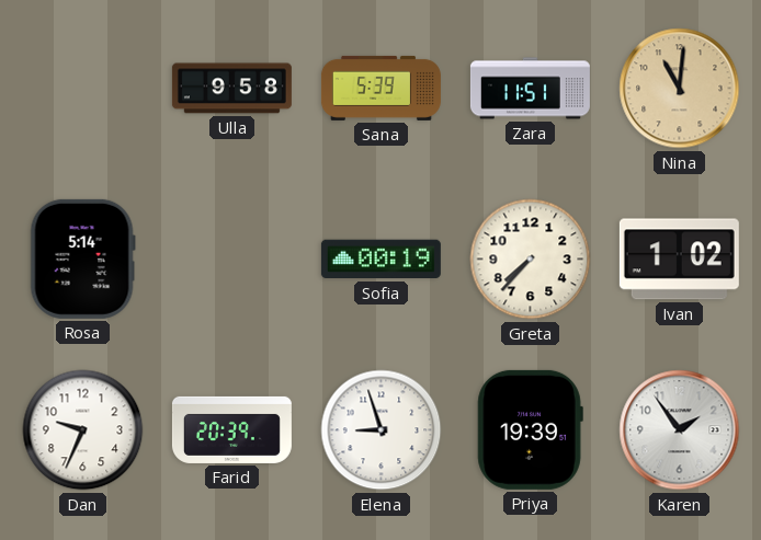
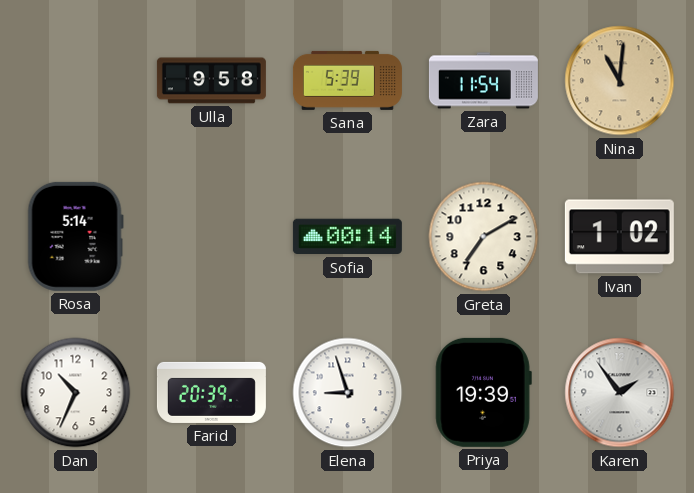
Zara: 11:51 -> 11:54 (483, 81)
Sofia: 00:19 -> 00:14 (347, 237)
Greta: 7:37 -> 7:10 (484, 237)
Dan: 9:34 -> 10:34 (76, 393)
